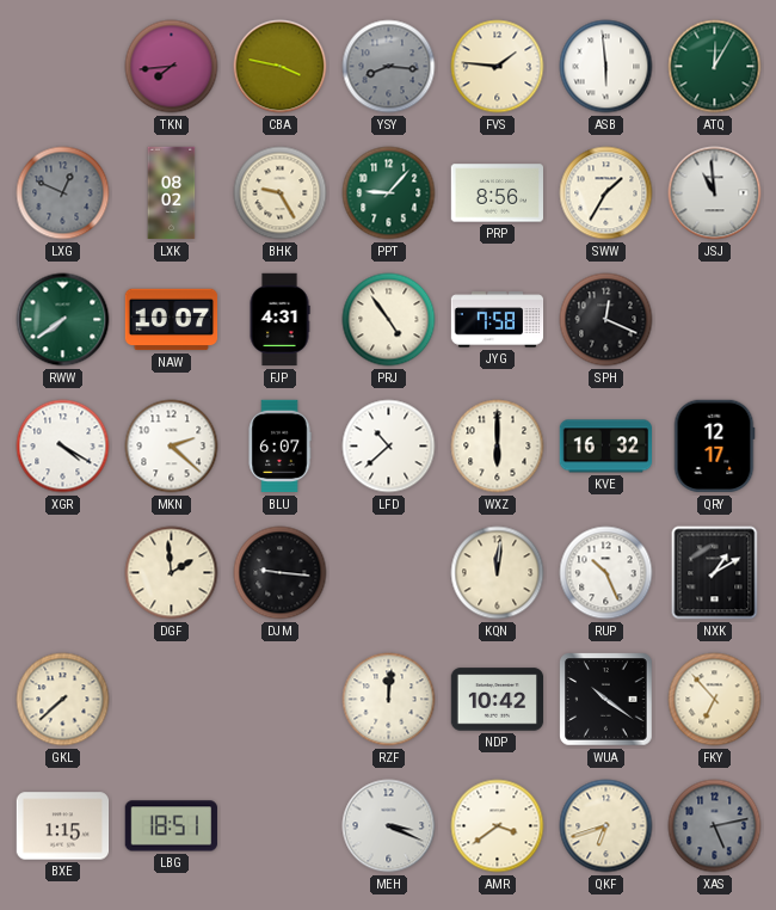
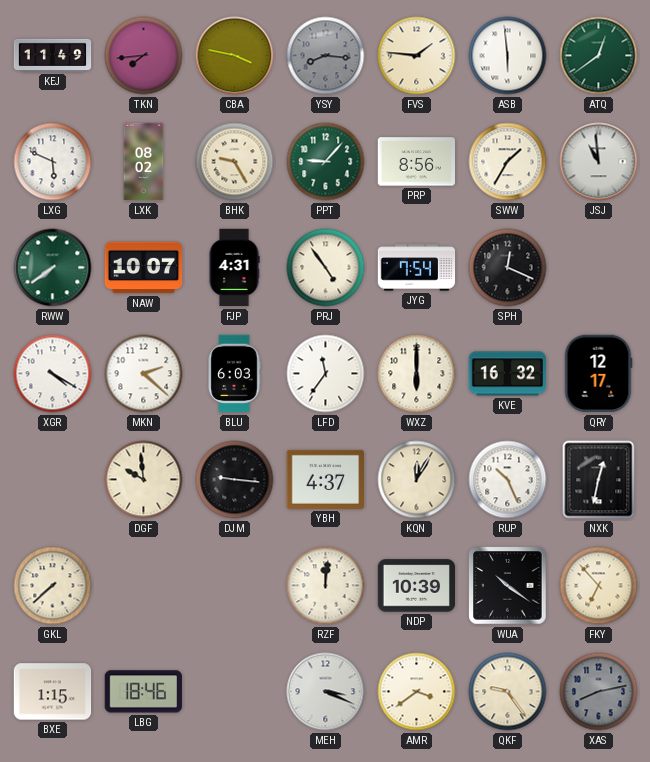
KEJ: none -> 11:49 (53, 55)
ATQ: 12:05 -> 12:39 (599, 56)
LXG: 12:49 -> 5:49 (53, 162)
LXG dial: grey -> white (53, 162)
JYG: 7:58 -> 7:54 (417, 268)
BLU: 6:07 -> 6:03 (234, 374)
LFD: 10:38 -> 11:36 (326, 374)
DGF: 1:59 -> 9:59 (144, 480)
YBH: none -> 4:37 (326, 479)
KQN: 12:01 -> 12:05 (417, 480)
NXK: 1:10 -> 12:32 (599, 480)
NDP: 10:42 -> 10:39 (417, 586)
LBG: 18:51 -> 18:46 (143, 692)
QKF: 6:42 -> 9:24 (508, 692)
XAS: 5:13 -> 8:13 (599, 692)
